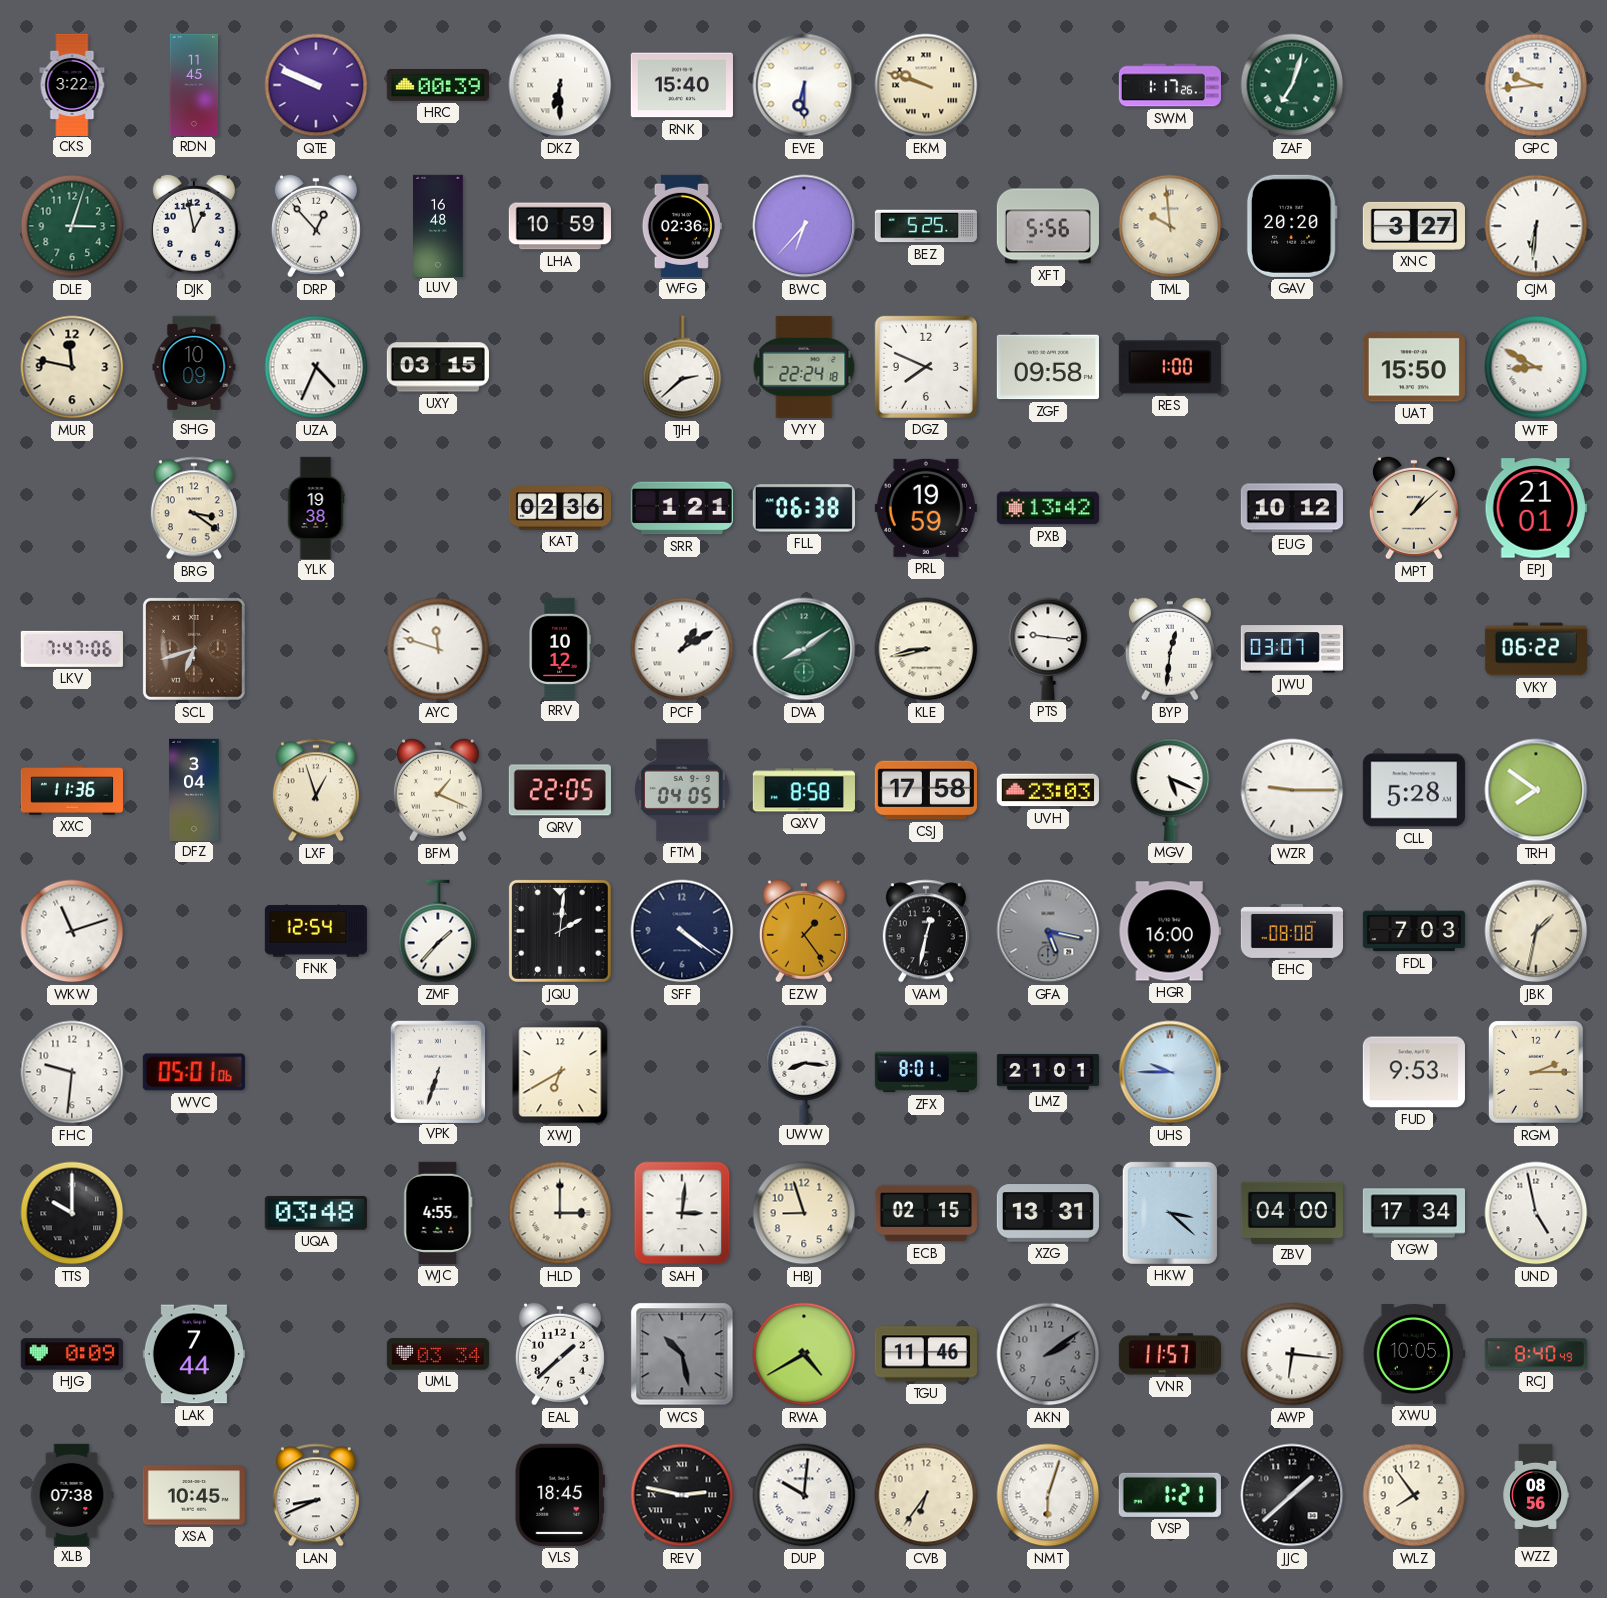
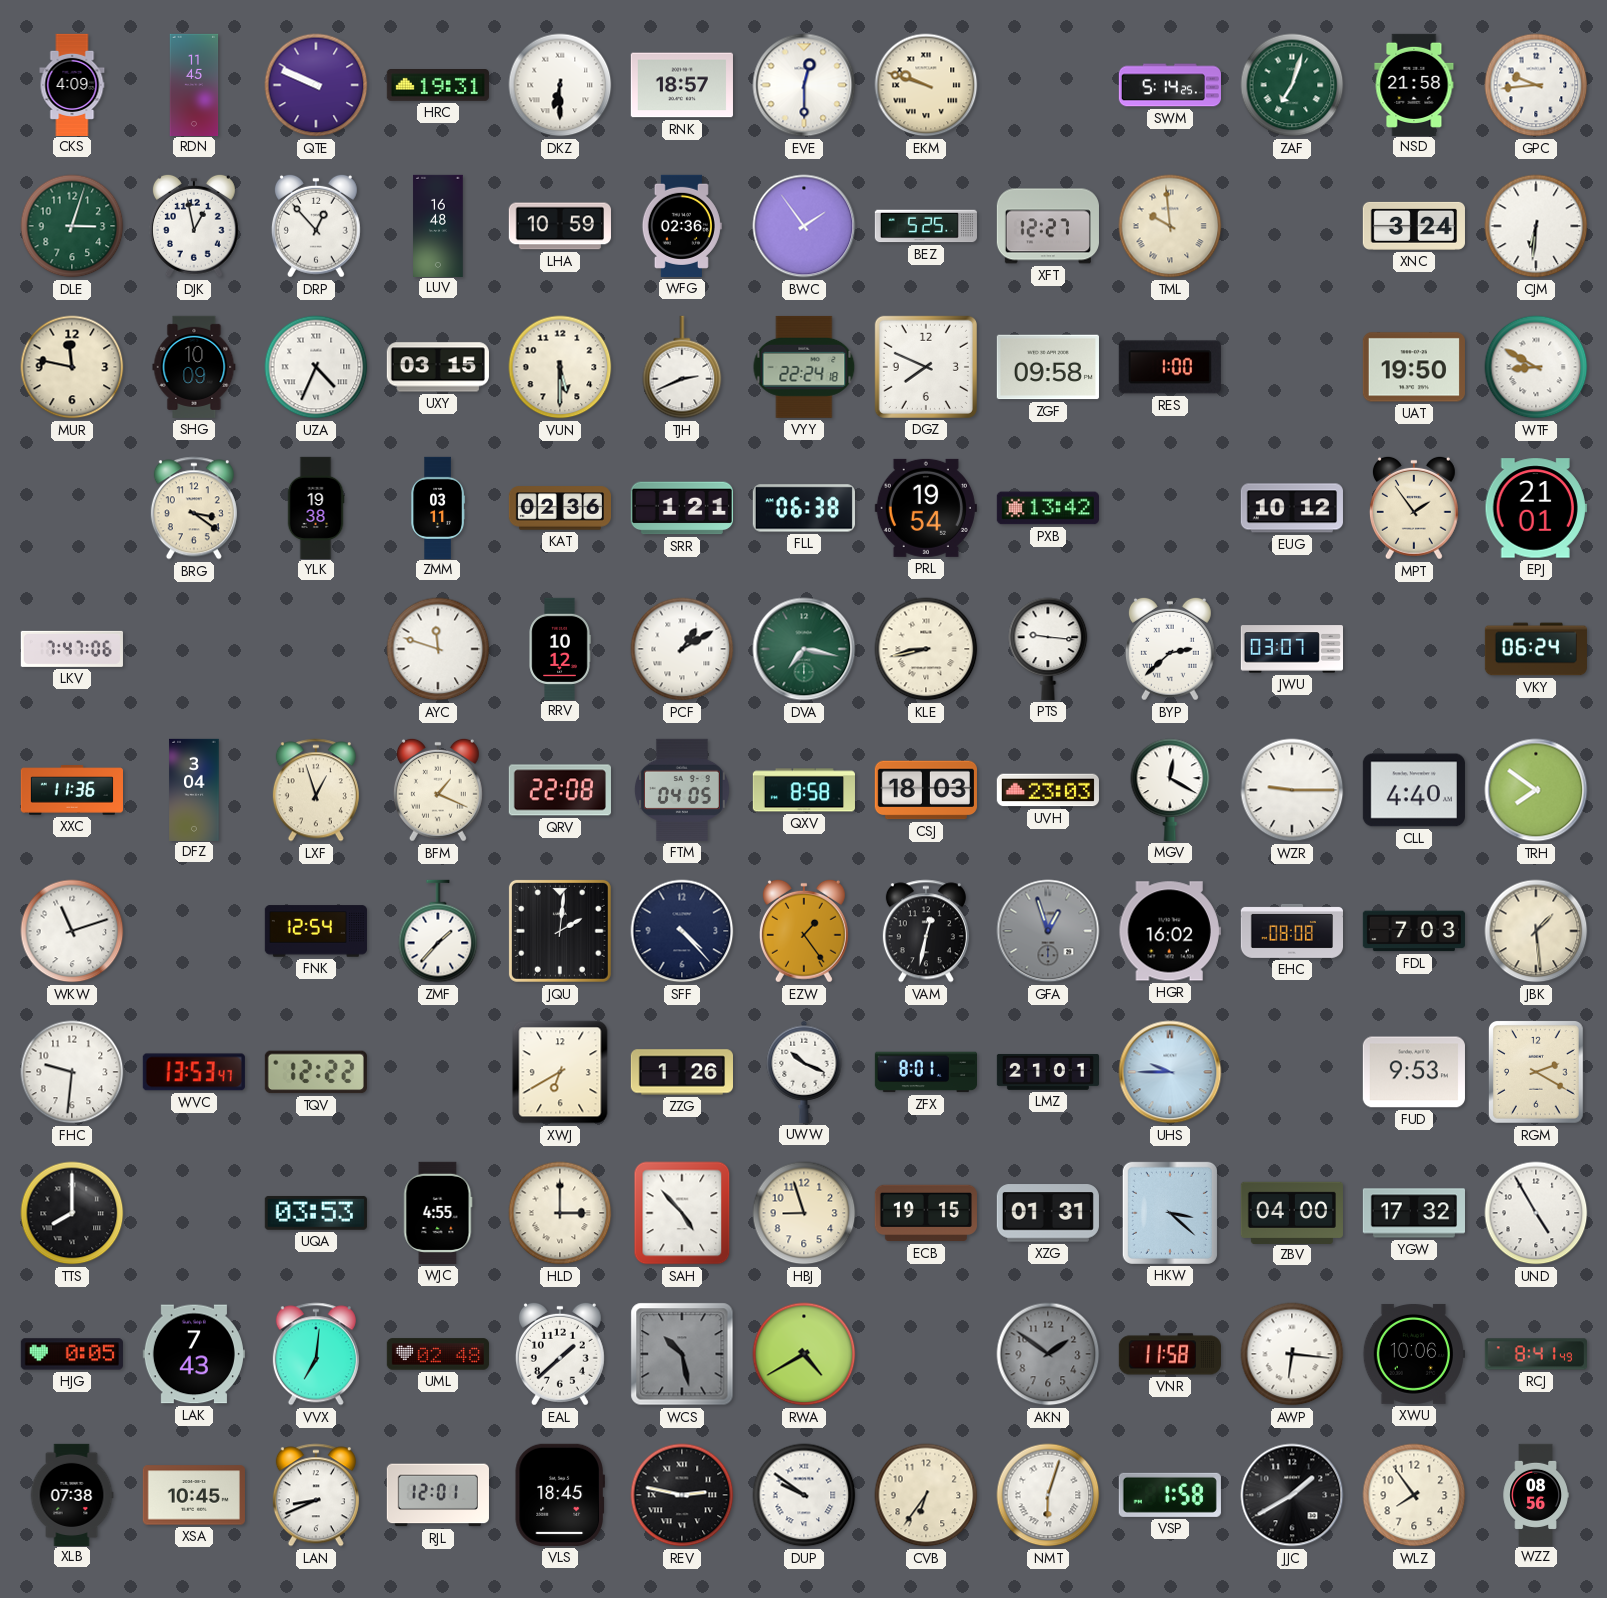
CKS: 3:22 -> 4:09 (72, 84)
HRC: 00:39 -> 19:31 (438, 86)
RNK: 15:40 -> 18:57 (682, 85)
EVE: 6:30 -> 12:30 (804, 85)
SWM: 1:17 -> 5:14 (1170, 85)
NSD: none -> 21:58 (1414, 84)
BWC: 6:37 -> 1:54 (804, 226)
XFT: 5:56 -> 12:27 (1048, 226)
GAV: 20:20 -> none (1292, 226)
XNC: 3:27 -> 3:24 (1414, 226)
VUN: none -> 5:30 (560, 367)
TJH: 2:38 -> 2:41 (682, 367)
UAT: 15:50 -> 19:50 (1414, 367)
ZMM: none -> 03:11 (437, 507)
PRL: 19:59 -> 19:54 (926, 508)
MPT: 1:08 -> 1:54 (1414, 508)
SCL: 6:42 -> none (194, 649)
DVA: 8:09 -> 7:17 (804, 649)
BYP: 12:31 -> 2:38 (1170, 649)
VKY: 06:22 -> 06:24 (1536, 649)
QRV: 22:05 -> 22:08 (560, 790)
CSJ: 17:58 -> 18:03 (926, 790)
MGV: 5:19 -> 12:20 (1170, 790)
CLL: 5:28 -> 4:40 (1414, 790)
SFF: 4:21 -> 4:23 (682, 931)
GFA: 5:17 -> 12:57 (1048, 931)
HGR: 16:00 -> 16:02 (1170, 931)
JBK: 1:32 -> 1:29 (1536, 931)
WVC: 05:01 -> 13:53 (194, 1072)
TQV: none -> 12:22 (316, 1072)
VPK: 6:33 -> none (437, 1071)
ZZG: none -> 1:26 (681, 1072)
UWW: 8:16 -> 10:19 (804, 1072)
RGM: 2:15 -> 2:20 (1536, 1073)
TTS: 10:00 -> 8:00 (72, 1213)
UQA: 03:48 -> 03:53 (316, 1213)
SAH: 3:01 -> 4:53 (682, 1213)
ECB: 02:15 -> 19:15 (926, 1213)
XZG: 13:31 -> 01:31 (1048, 1213)
YGW: 17:34 -> 17:32 (1413, 1213)
UND: 4:58 -> 4:55 (1536, 1213)
HJG: 0:09 -> 0:05 (72, 1354)
LAK: 7:44 -> 7:43 (194, 1354)
VVX: none -> 7:01 (316, 1354)
UML: 03:34 -> 02:48 (438, 1354)
TGU: 11:46 -> none (926, 1354)
AKN: 2:09 -> 1:51 (1048, 1354)
VNR: 11:57 -> 11:58 (1170, 1354)
XWU: 10:05 -> 10:06 (1414, 1354)
RCJ: 8:40 -> 8:41 (1536, 1354)
RJL: none -> 12:01 (438, 1495)
DUP: 10:01 -> 9:51 (804, 1495)
VSP: 1:21 -> 1:58 (1170, 1495)
JJC: 1:38 -> 1:40 (1292, 1495)
